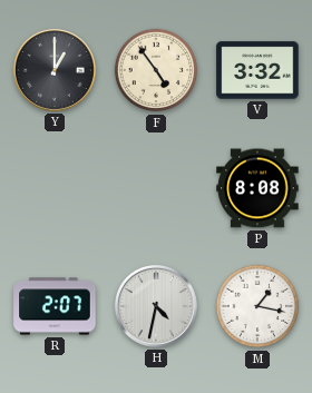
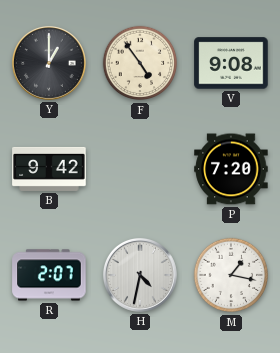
V: 3:32 -> 9:08 (231, 63)
B: none -> 9:42 (49, 169)
P: 8:08 -> 7:20 (231, 169)
